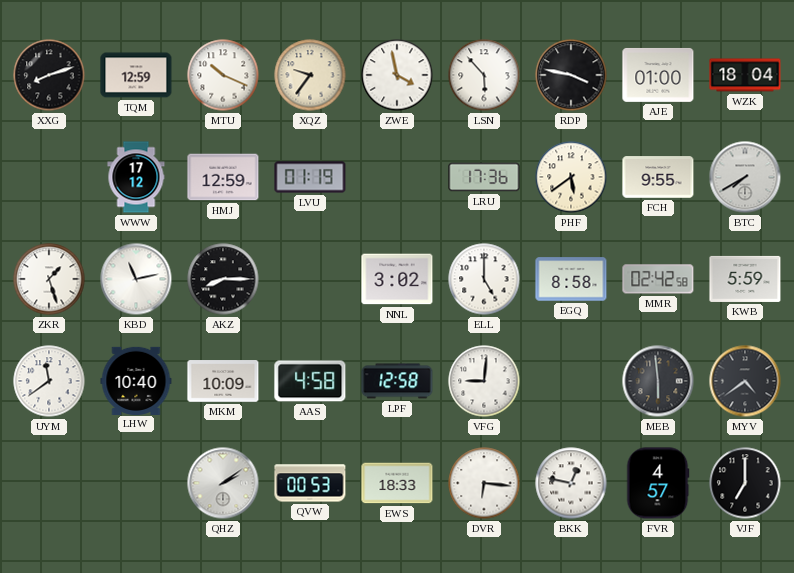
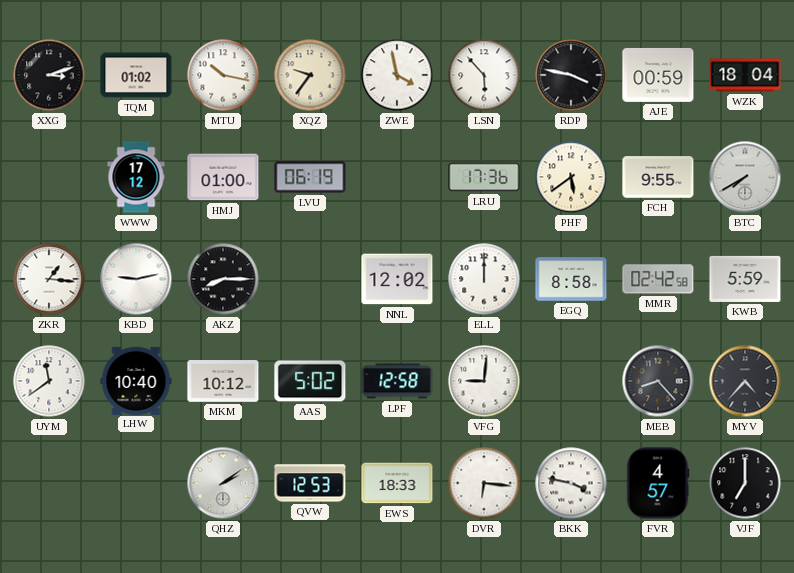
XXG: 8:12 -> 3:12 (49, 75)
TQM: 12:59 -> 01:02 (136, 75)
MTU: 10:19 -> 10:17 (223, 75)
AJE: 01:00 -> 00:59 (658, 75)
HMJ: 12:59 -> 01:00 (223, 177)
LVU: 01:19 -> 06:19 (310, 177)
ZKR: 1:27 -> 1:16 (49, 279)
KBD: 11:13 -> 9:13 (136, 279)
NNL: 3:02 -> 12:02 (397, 279)
ELL: 5:00 -> 12:00 (484, 279)
MKM: 10:09 -> 10:12 (223, 381)
AAS: 4:58 -> 5:02 (310, 381)
MEB: 5:59 -> 8:23 (658, 381)
MYV: 4:39 -> 4:37 (745, 381)
QVW: 00:53 -> 12:53 (310, 483)
BKK: 12:47 -> 3:47 (571, 483)
